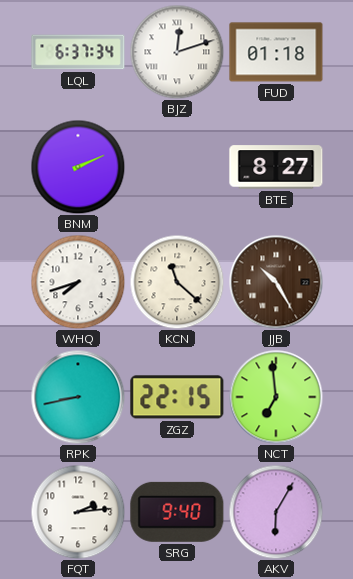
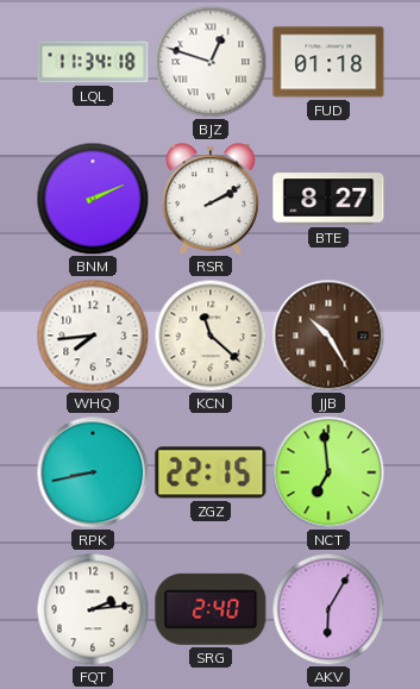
LQL: 6:37 -> 11:34 (93, 62)
BJZ: 12:12 -> 12:48 (211, 62)
RSR: none -> 2:10 (211, 199)
WHQ: 7:42 -> 7:44 (93, 336)
SRG: 9:40 -> 2:40 (211, 609)
